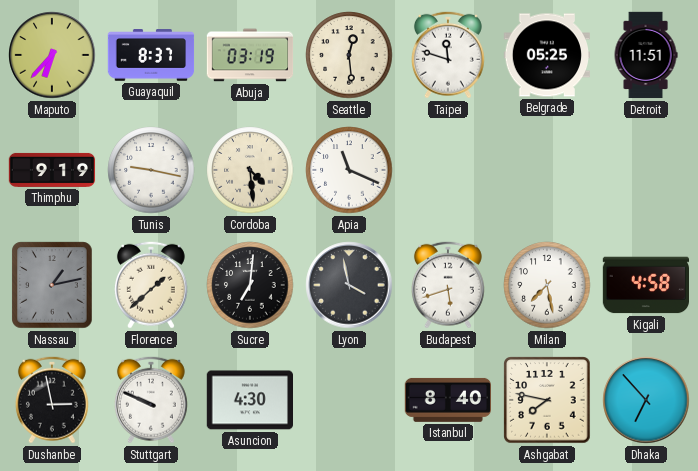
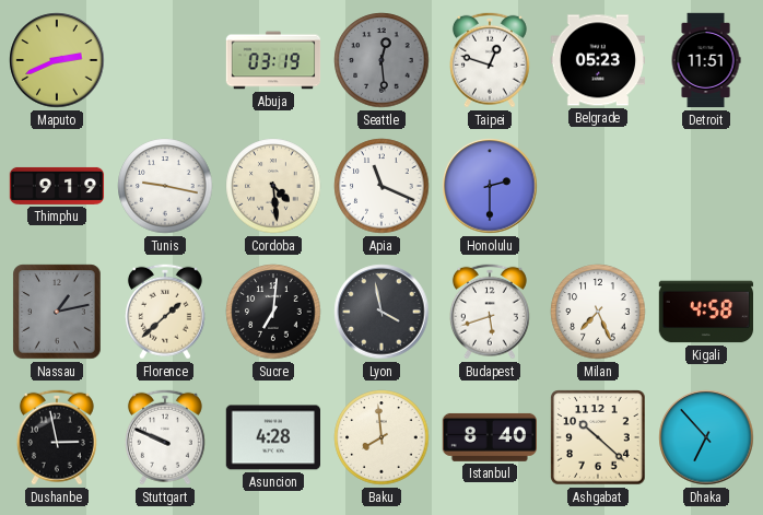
Maputo: 6:37 -> 2:41 (57, 60)
Guayaquil: 8:37 -> none (151, 55)
Seattle dial: cream -> grey (381, 60)
Taipei: 11:48 -> 12:48 (490, 60)
Belgrade: 05:25 -> 05:23 (597, 60)
Honolulu: none -> 2:30 (490, 186)
Milan: 7:28 -> 7:26 (598, 312)
Asuncion: 4:30 -> 4:28 (272, 437)
Baku: none -> 7:59 (381, 437)
Ashgabat: 7:47 -> 10:22 (598, 437)
